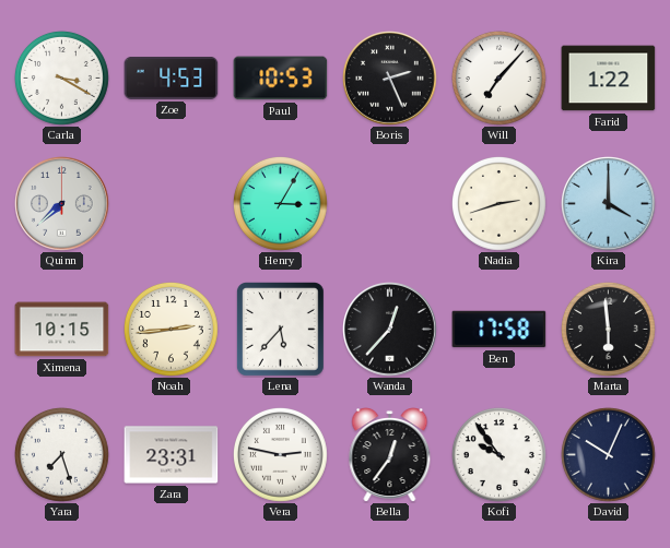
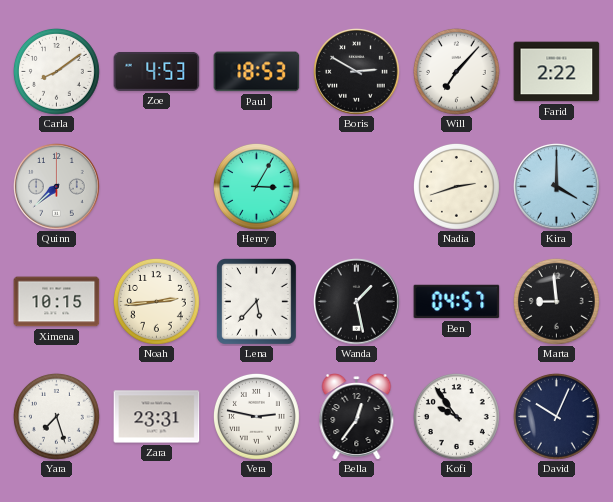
Carla: 3:20 -> 8:09 (56, 71)
Paul: 10:53 -> 18:53 (257, 72)
Boris: 2:26 -> 2:50 (357, 72)
Farid: 1:22 -> 2:22 (557, 72)
Wanda: 12:37 -> 1:28 (357, 302)
Ben: 17:58 -> 04:57 (457, 302)
Marta: 5:59 -> 8:59 (556, 301)
